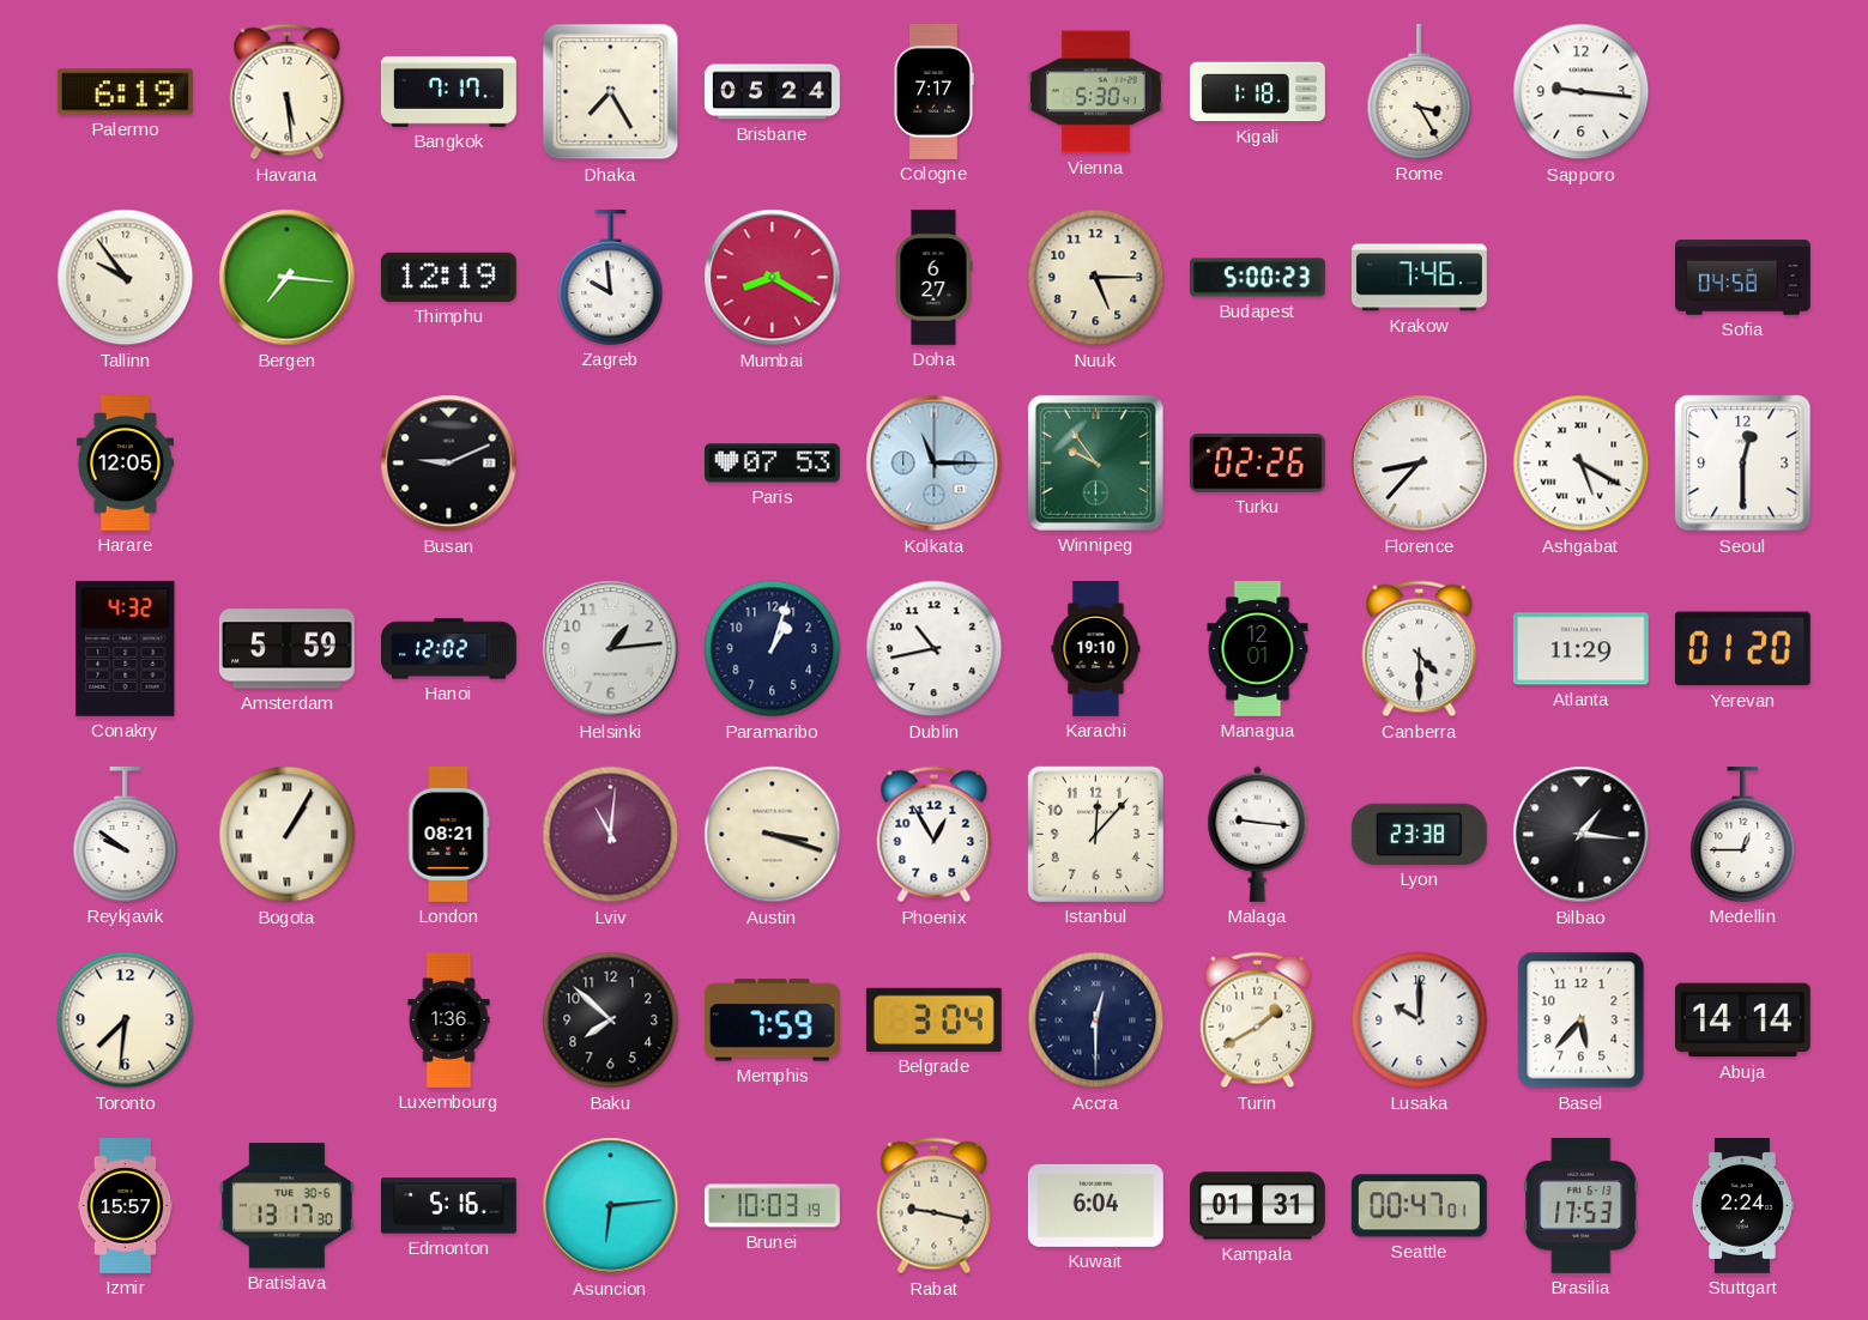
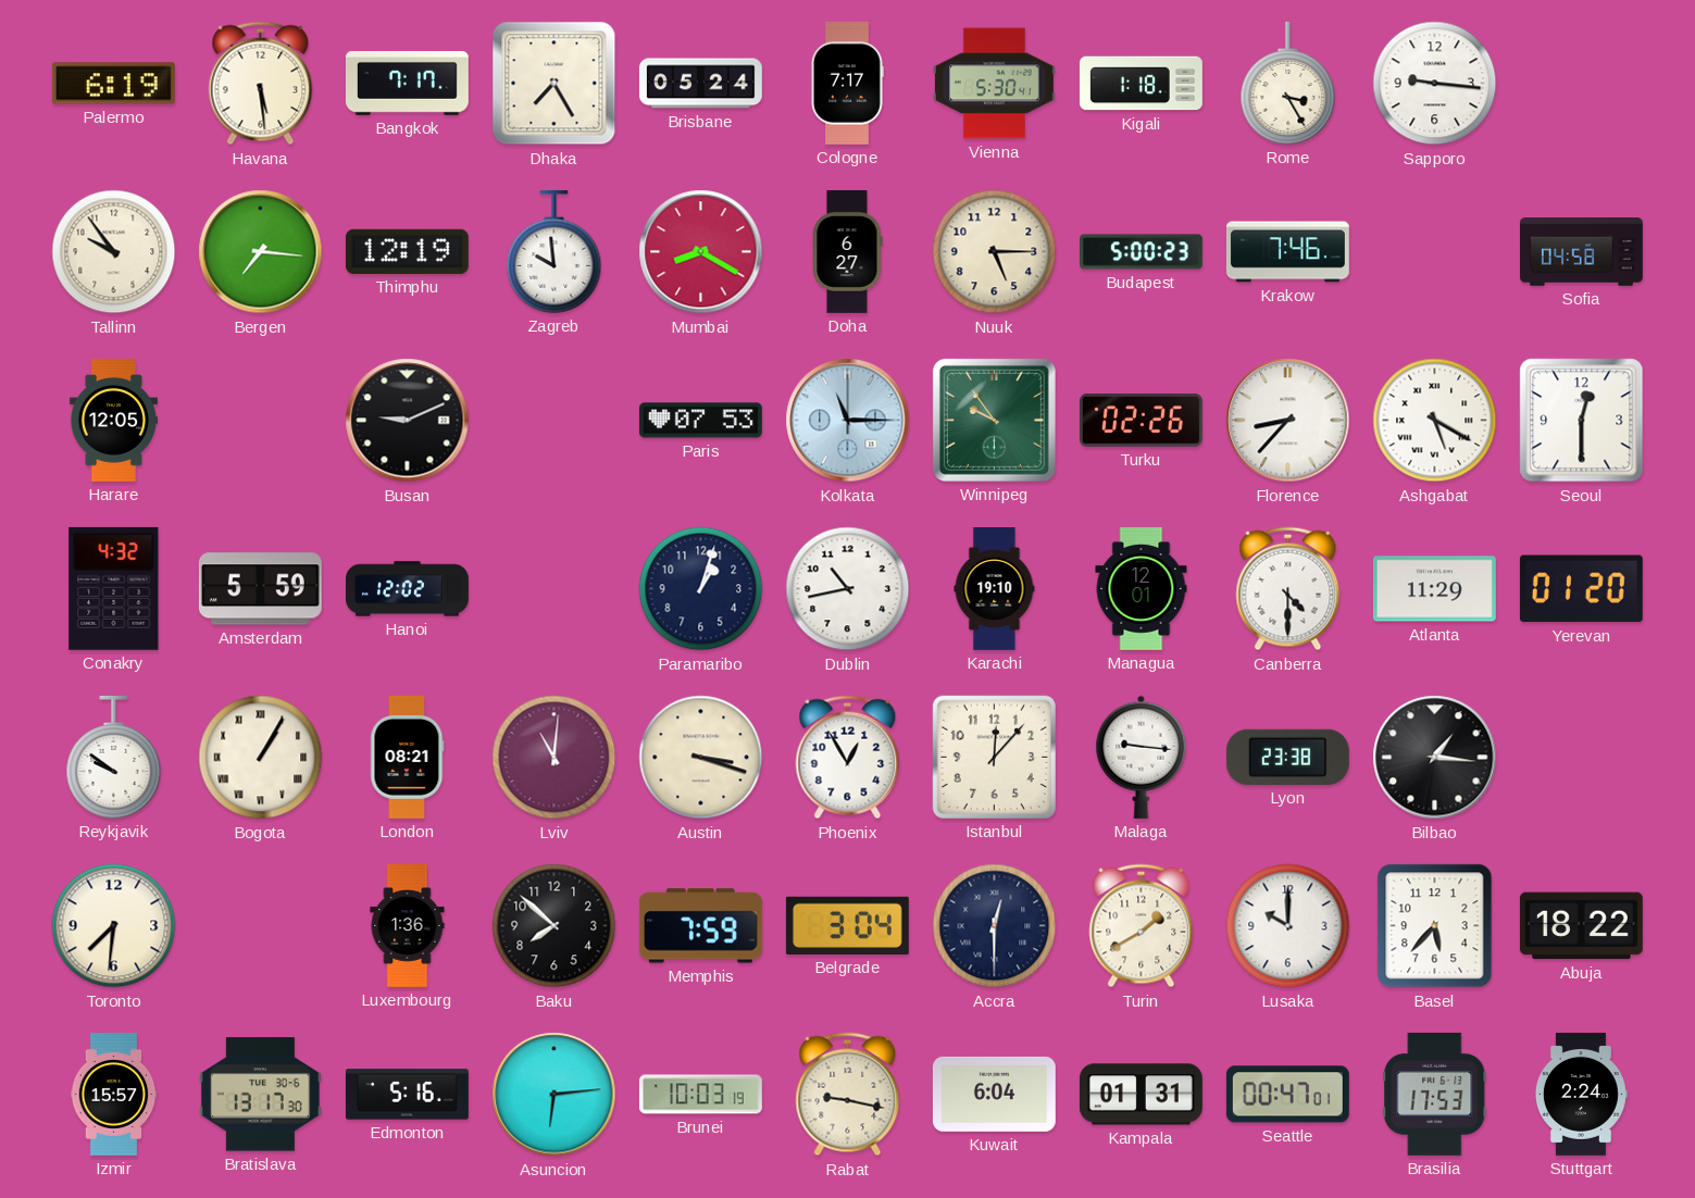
Helsinki: 1:14 -> none (611, 649)
Medellin: 12:45 -> none (1743, 834)
Abuja: 14:14 -> 18:22 (1581, 926)
